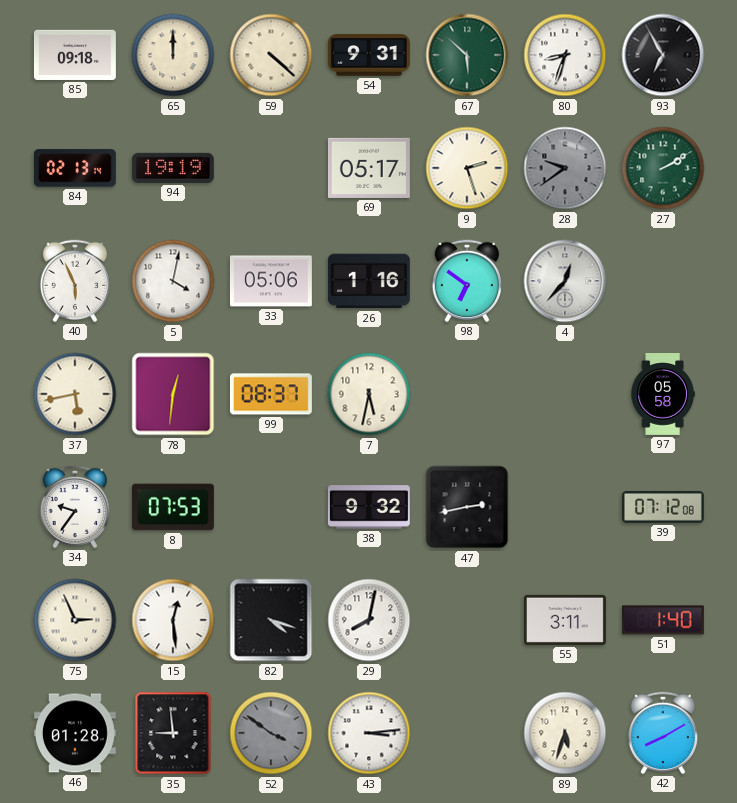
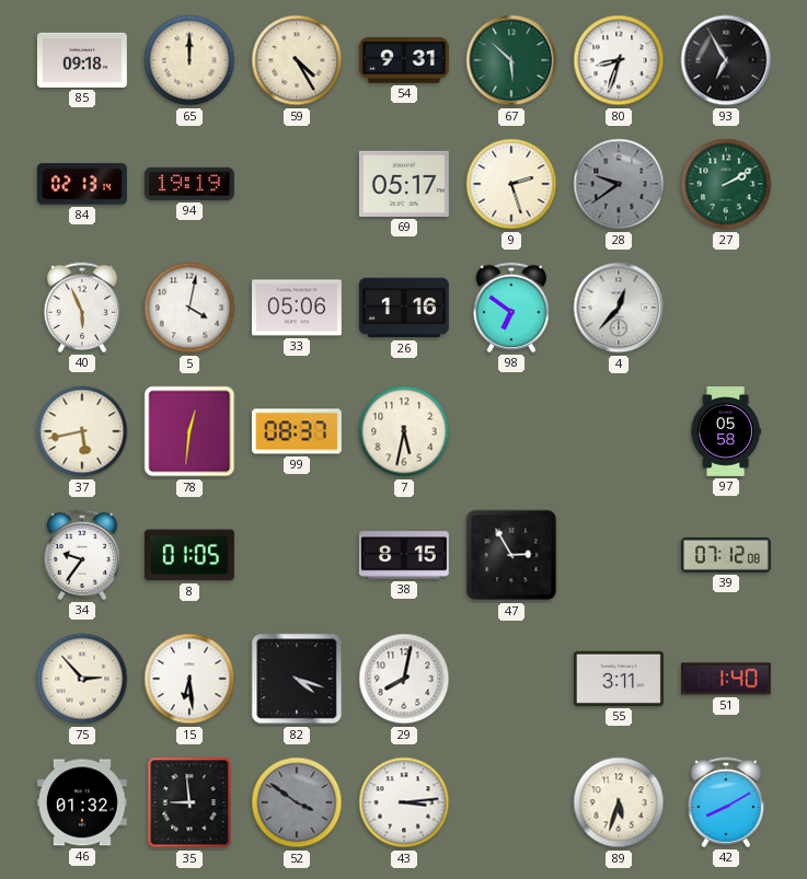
59: 4:22 -> 4:25 (297, 60)
8: 07:53 -> 01:05 (189, 555)
38: 9:32 -> 8:15 (404, 555)
47: 2:43 -> 2:55 (511, 555)
75: 2:56 -> 2:53 (82, 679)
15: 12:29 -> 6:29 (189, 679)
46: 01:28 -> 01:32 (82, 802)
